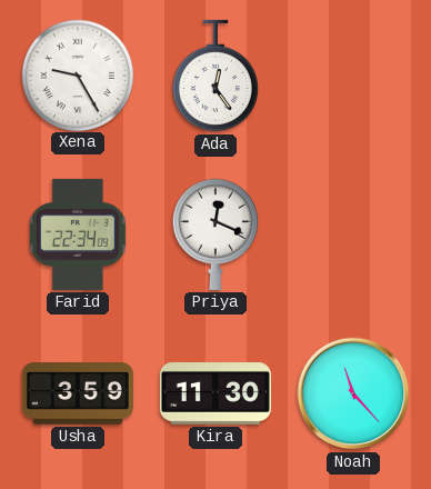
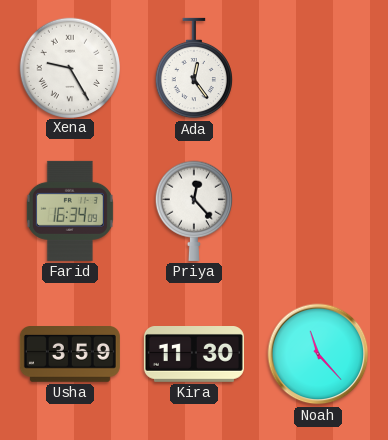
Farid: 22:34 -> 16:34 (70, 211)
Priya: 12:19 -> 12:23 (193, 211)
